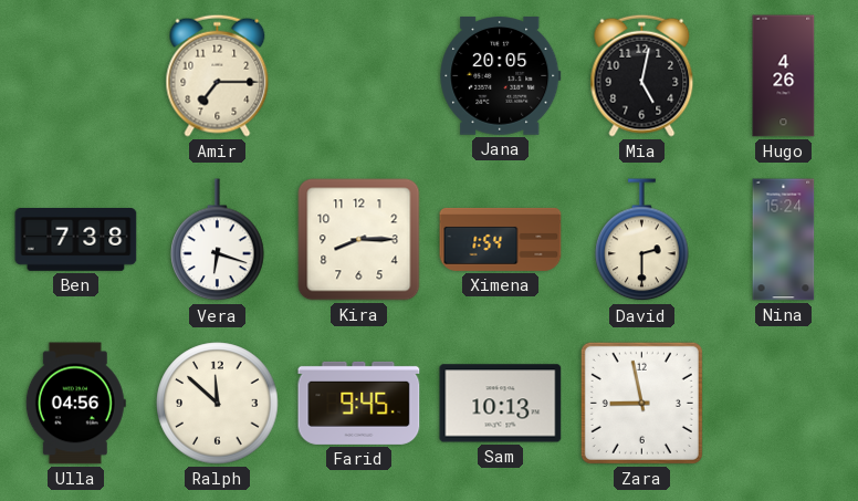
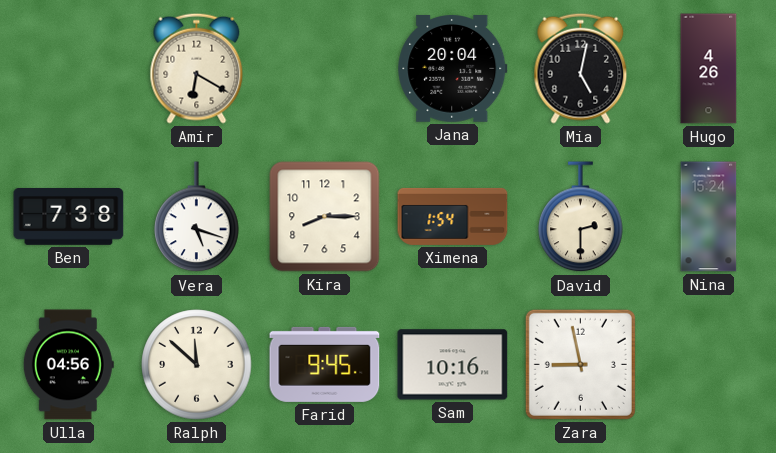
Amir: 7:15 -> 6:20 (197, 68)
Jana: 20:05 -> 20:04 (453, 69)
Vera: 6:18 -> 5:18 (197, 217)
Sam: 10:13 -> 10:16 (453, 365)
